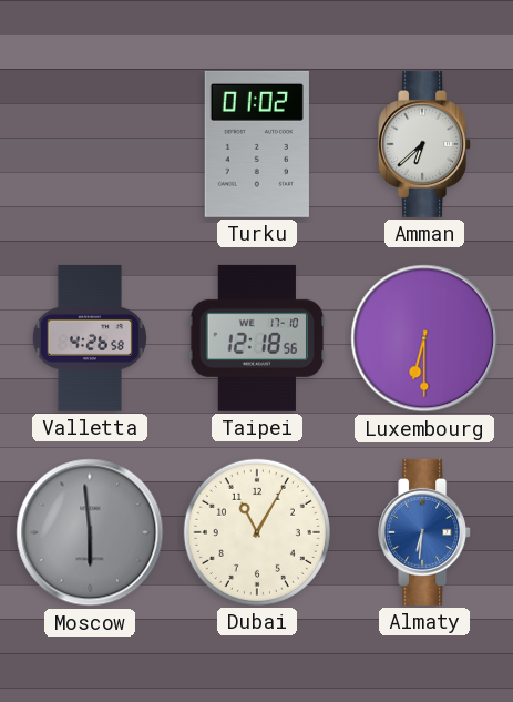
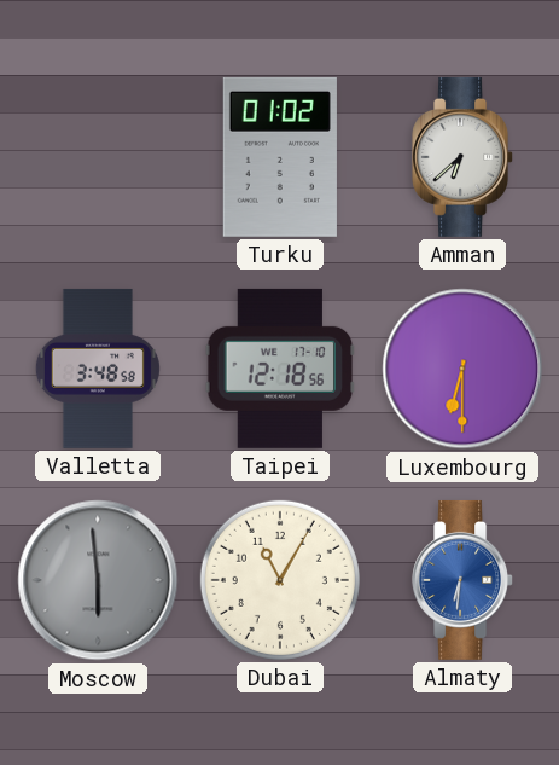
Valletta: 4:26 -> 3:48 (98, 369)
